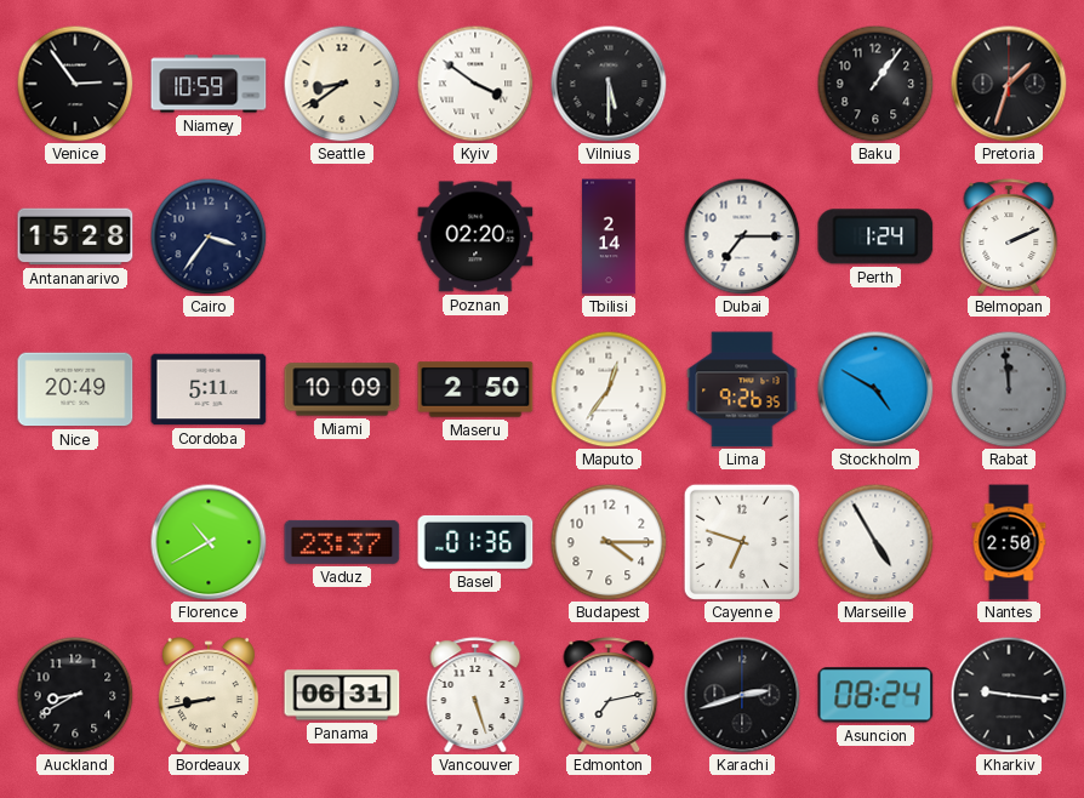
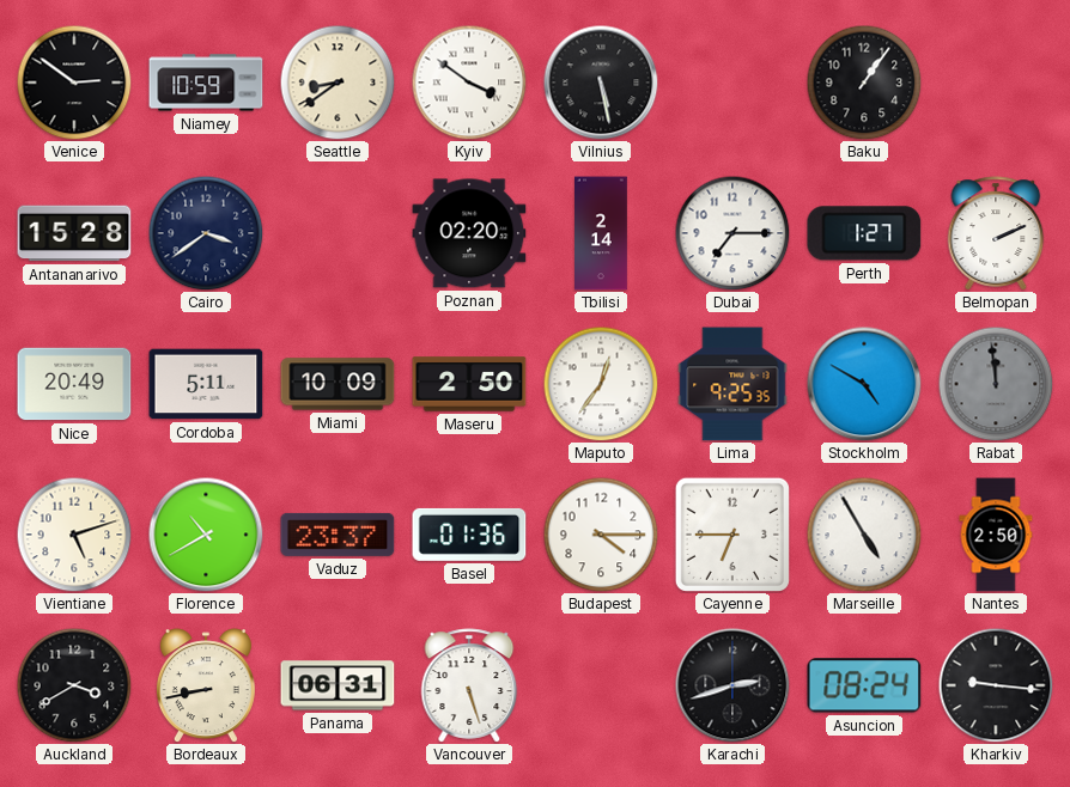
Venice: 2:54 -> 2:51 (74, 83)
Vilnius: 5:30 -> 5:28 (601, 83)
Pretoria: 1:33 -> none (1009, 84)
Cairo: 3:36 -> 3:39 (206, 233)
Perth: 1:24 -> 1:27 (864, 233)
Lima: 9:26 -> 9:25 (732, 384)
Vientiane: none -> 5:12 (74, 535)
Cayenne: 6:48 -> 6:45 (732, 535)
Auckland: 8:40 -> 3:40 (74, 685)
Edmonton: 7:13 -> none (609, 695)
